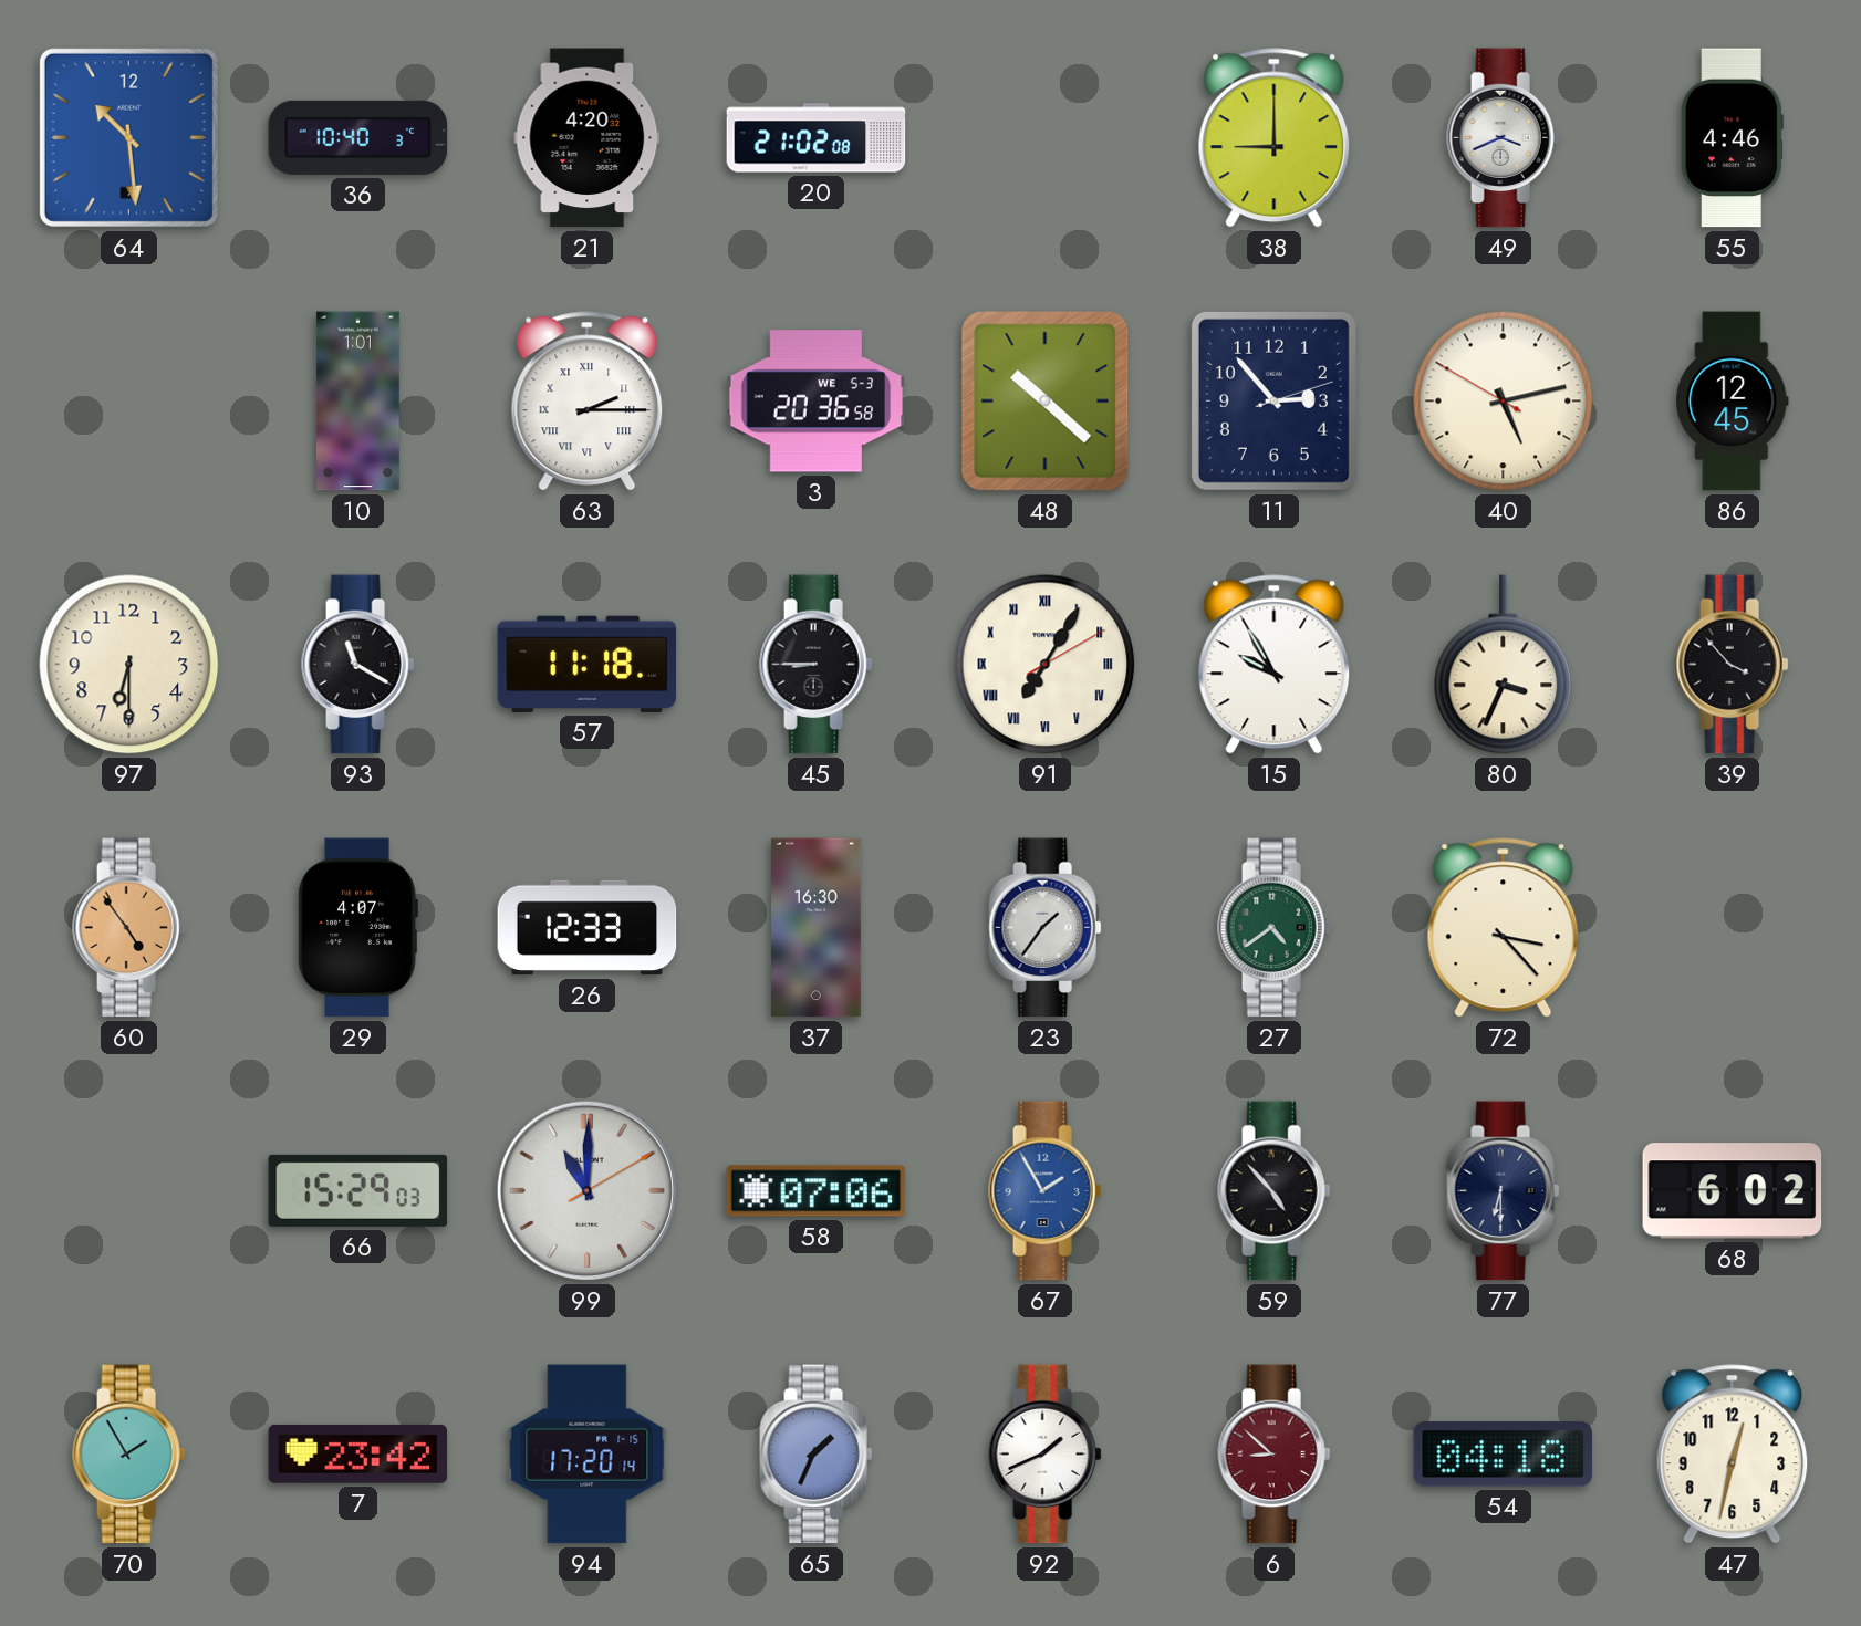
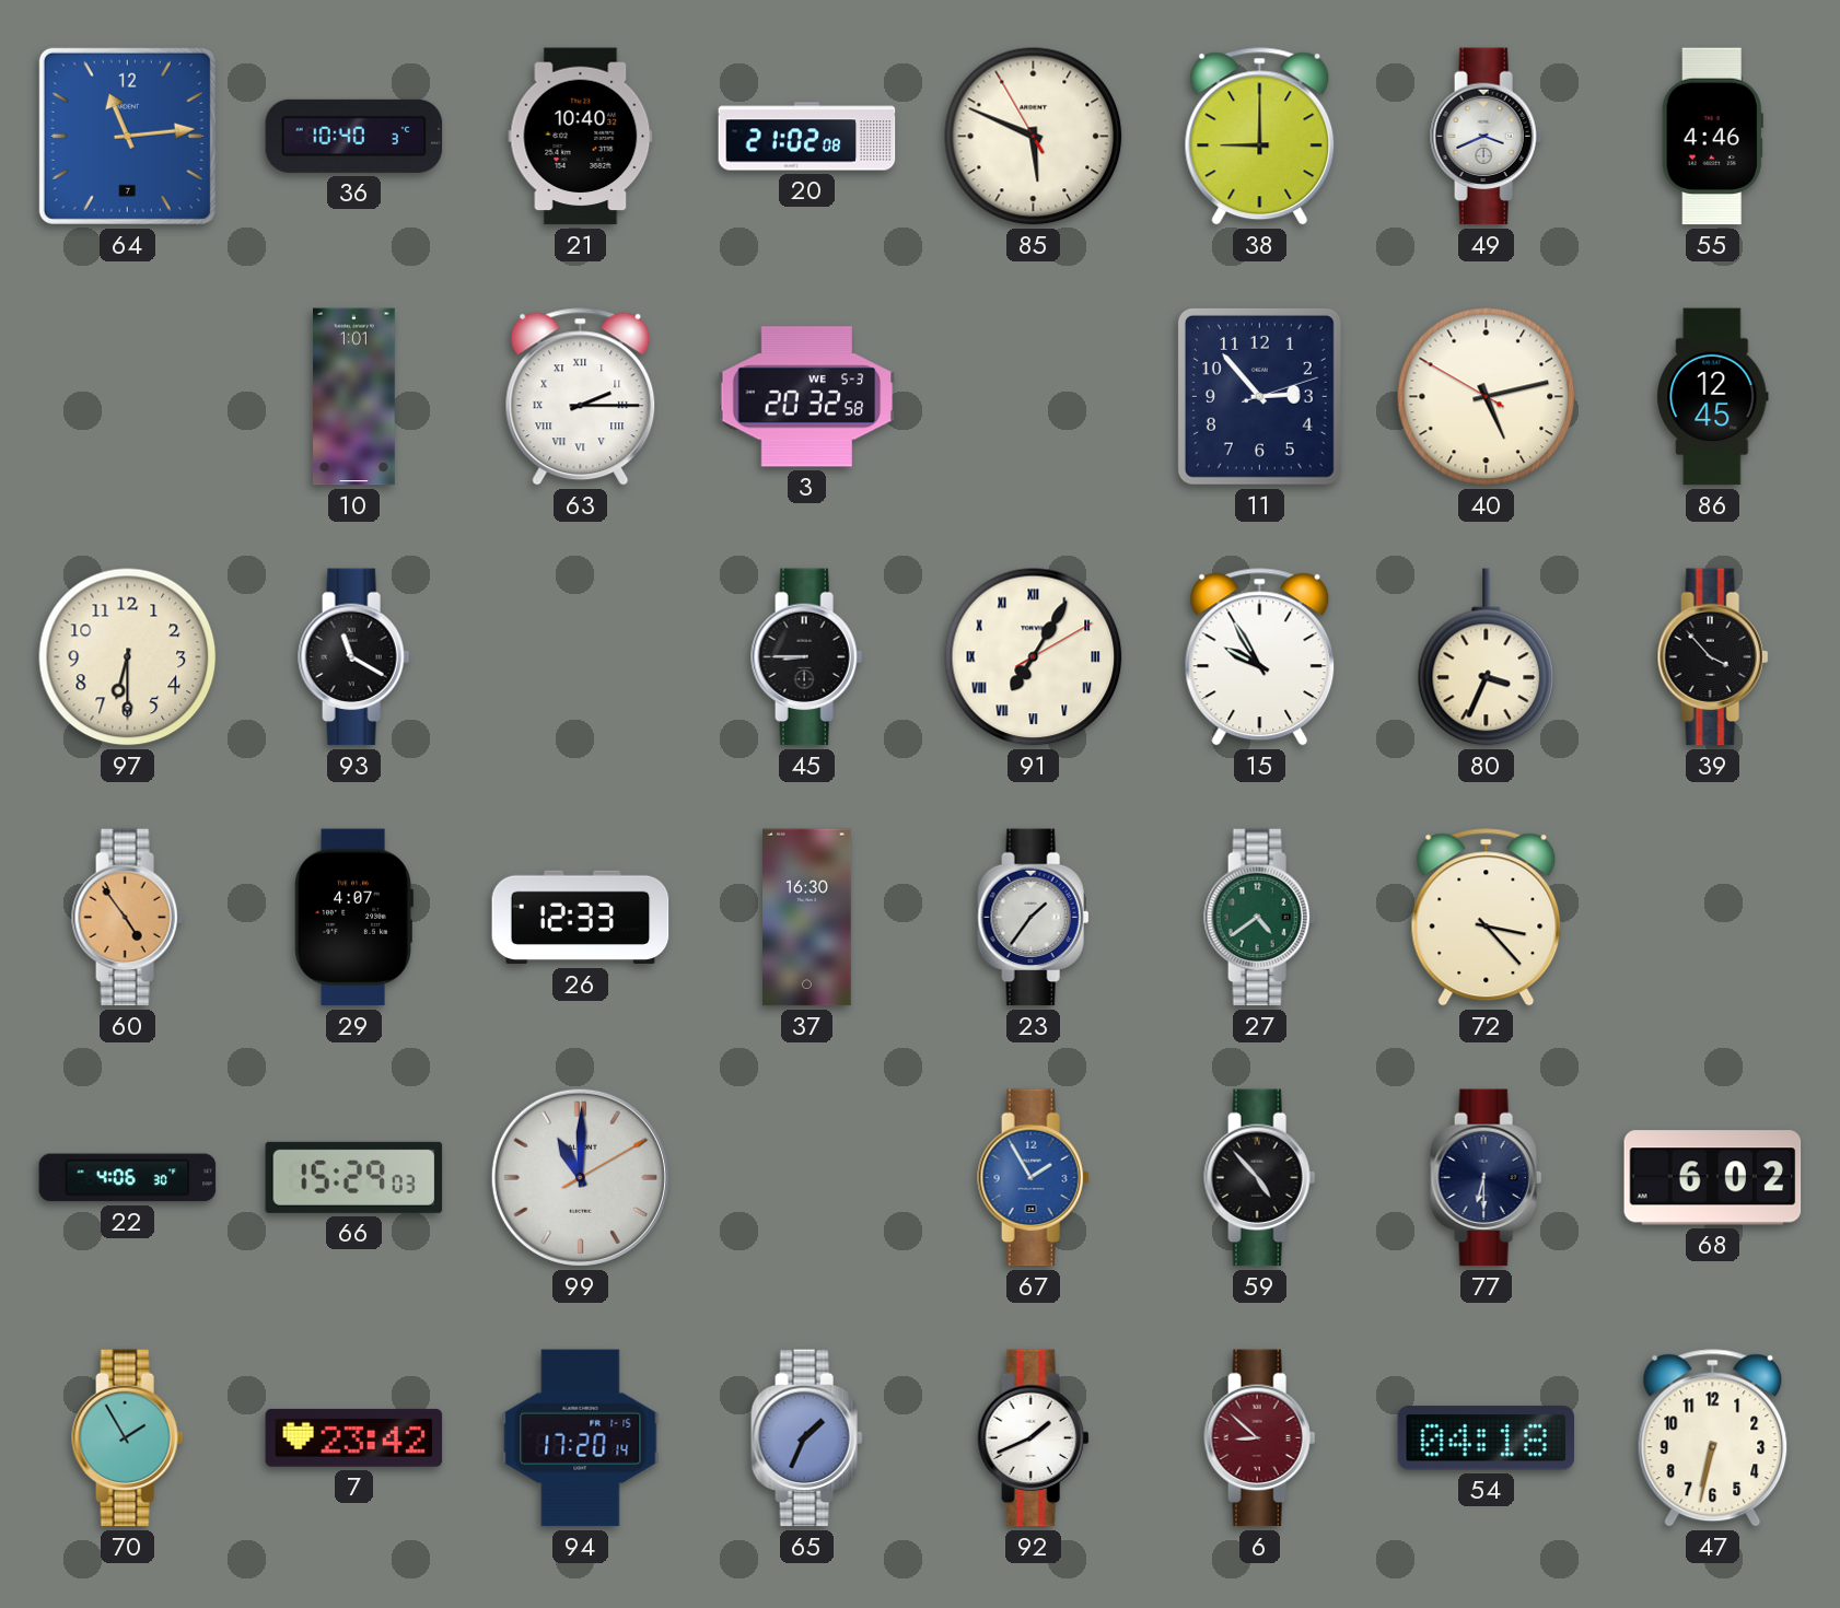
64: 10:29 -> 11:14 (127, 136)
21: 4:20 -> 10:40 (581, 137)
85: none -> 5:48 (1034, 137)
3: 20:36 -> 20:32 (807, 397)
48: 10:22 -> none (1046, 402)
57: 11:18 -> none (588, 664)
22: none -> 4:06 (128, 1178)
58: 07:06 -> none (817, 1191)
47: 12:32 -> 6:32 (1713, 1438)
